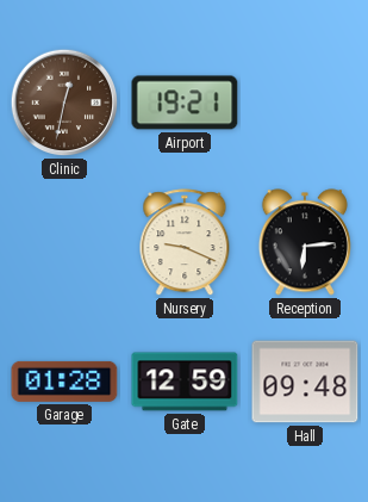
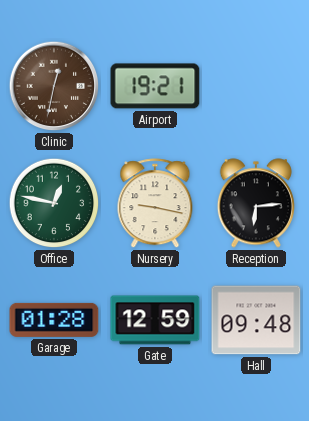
Office: none -> 12:47 (54, 203)
Nursery: 9:19 -> 9:17 (155, 204)
